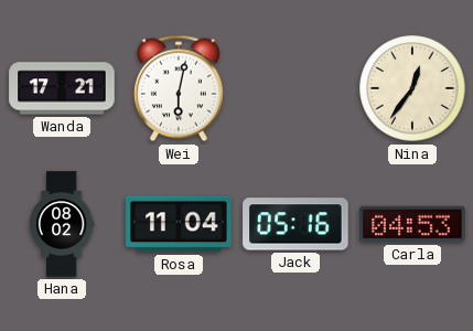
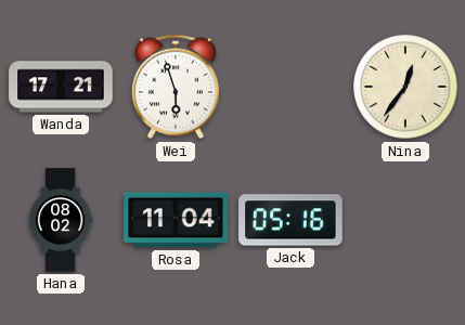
Wei: 6:02 -> 5:57 (176, 87)
Carla: 04:53 -> none (412, 224)
